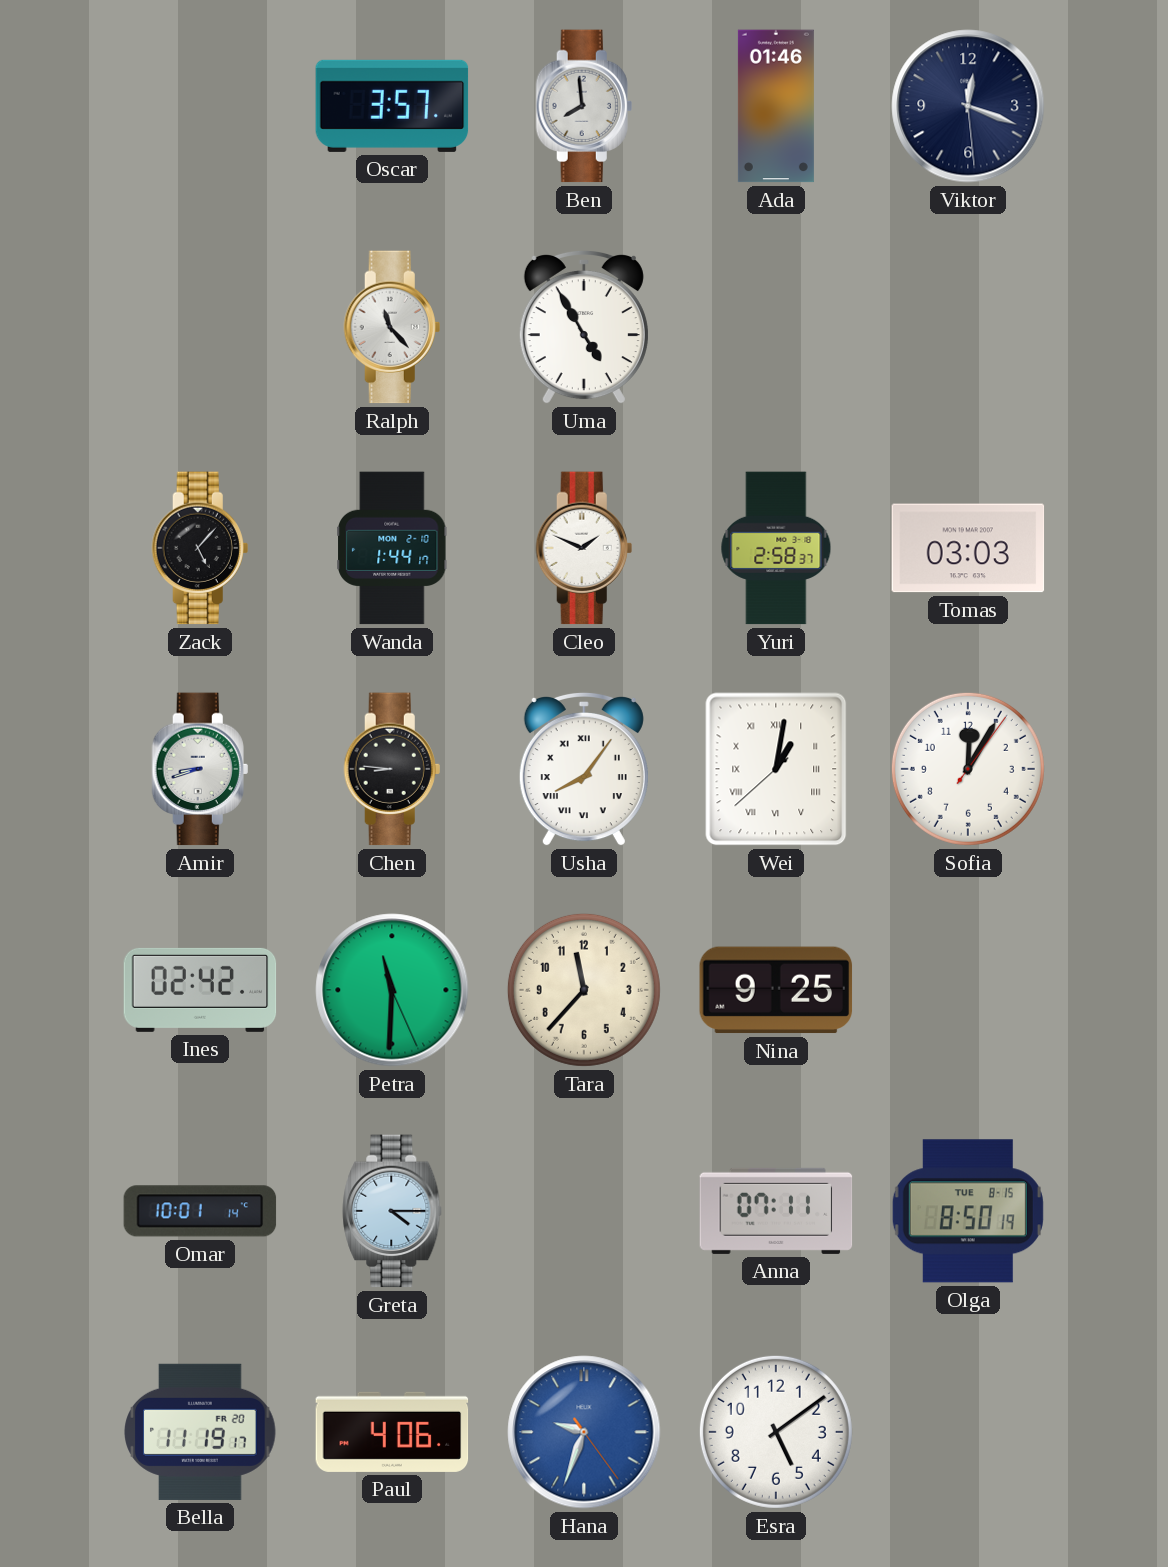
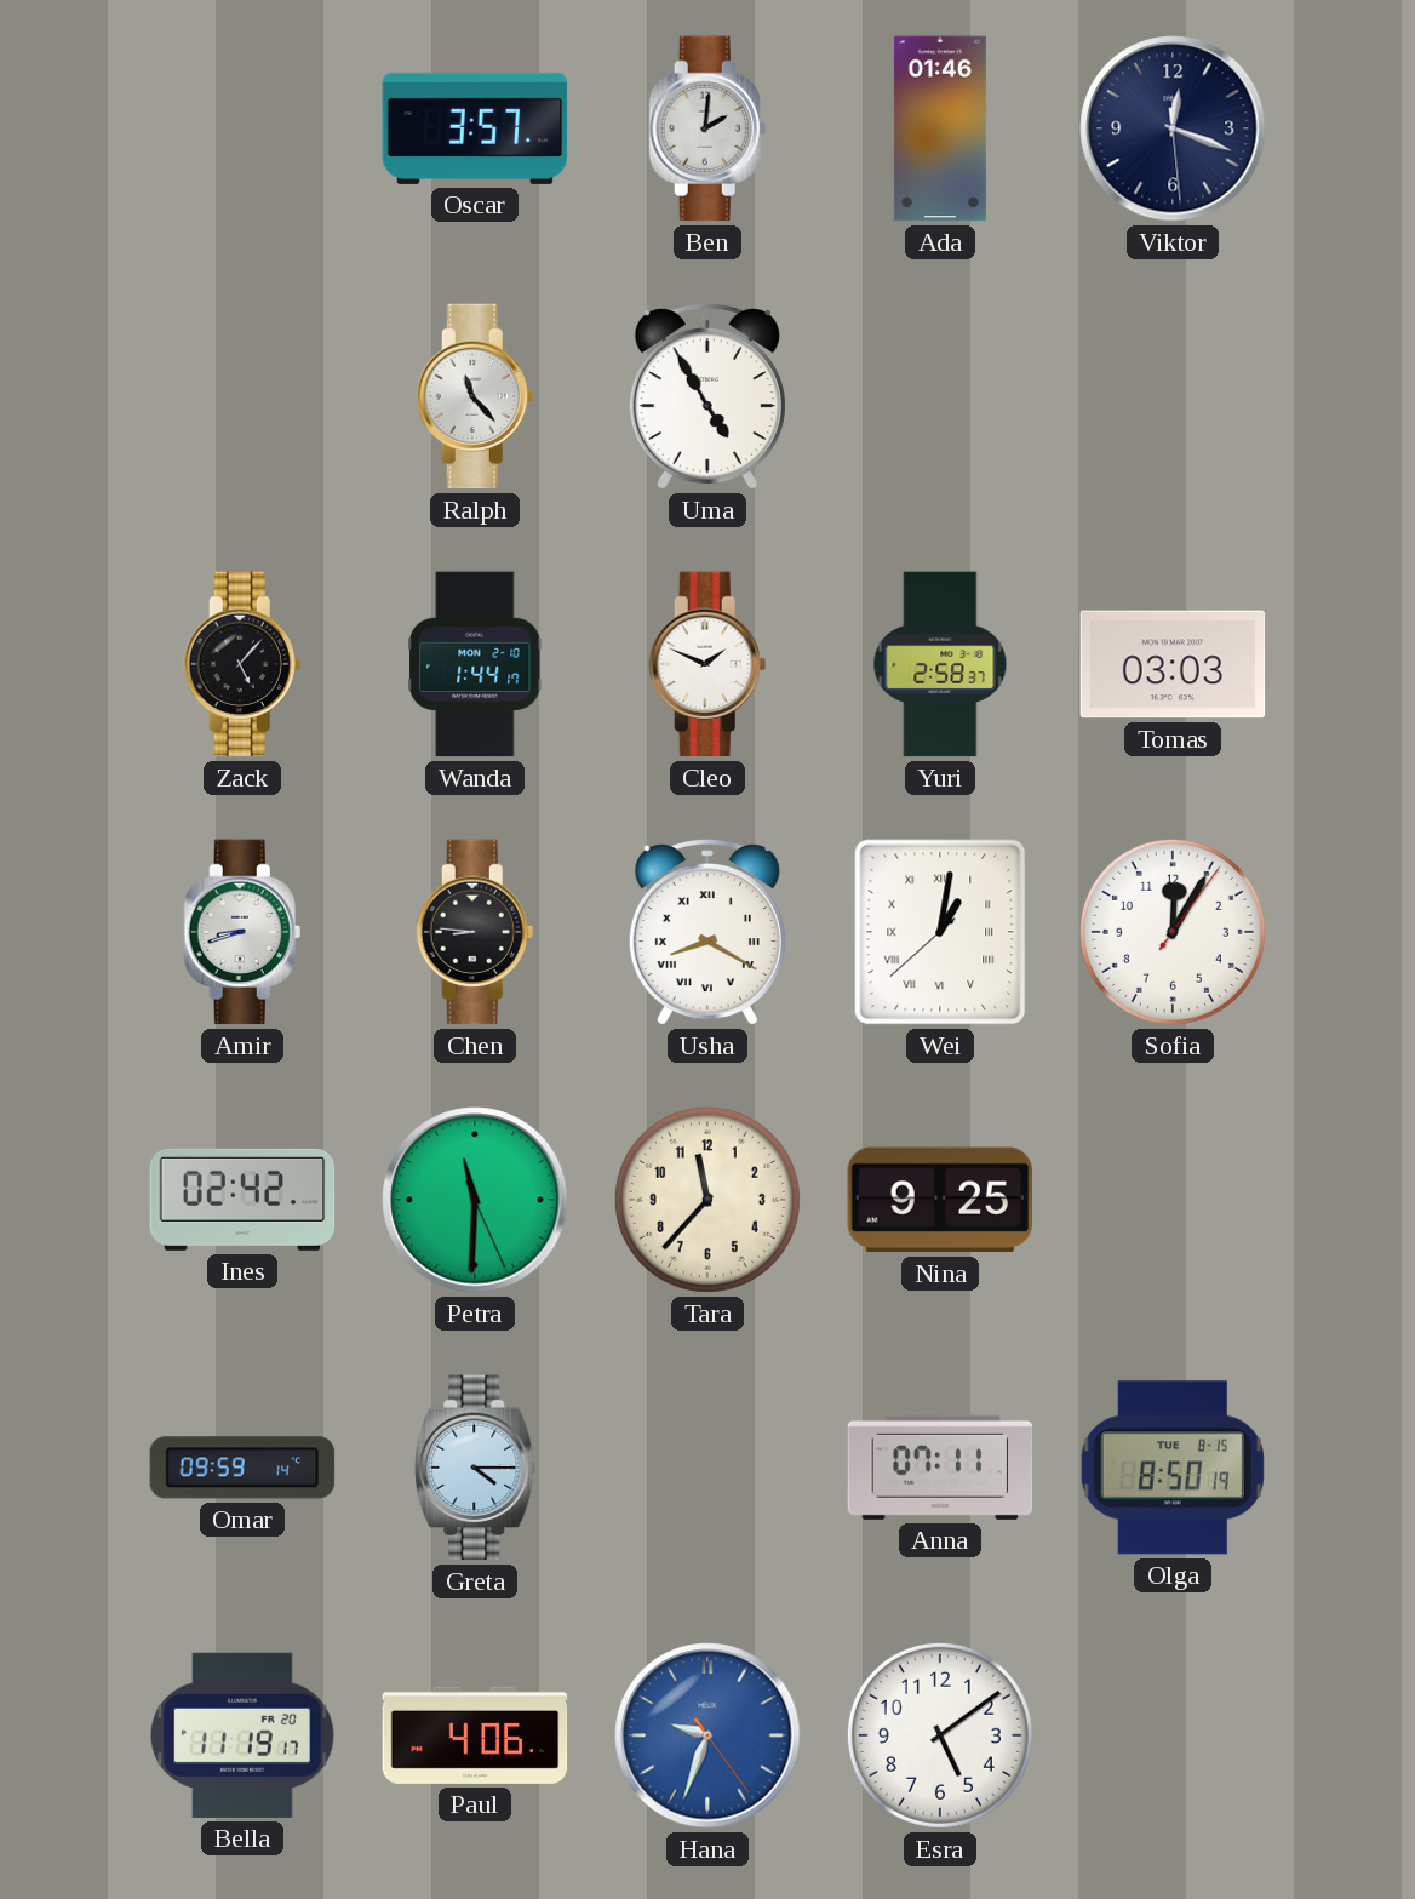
Ben: 7:59 -> 2:01 (707, 128)
Usha: 8:06 -> 8:20 (707, 932)
Omar: 10:01 -> 09:59 (242, 1468)
